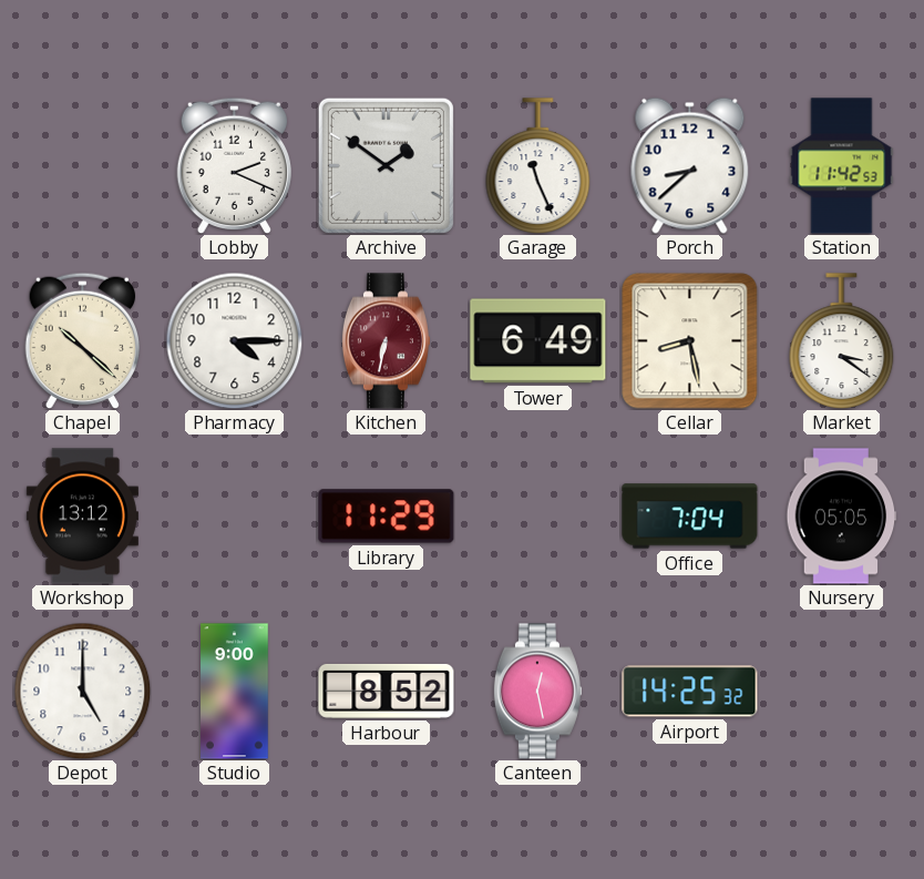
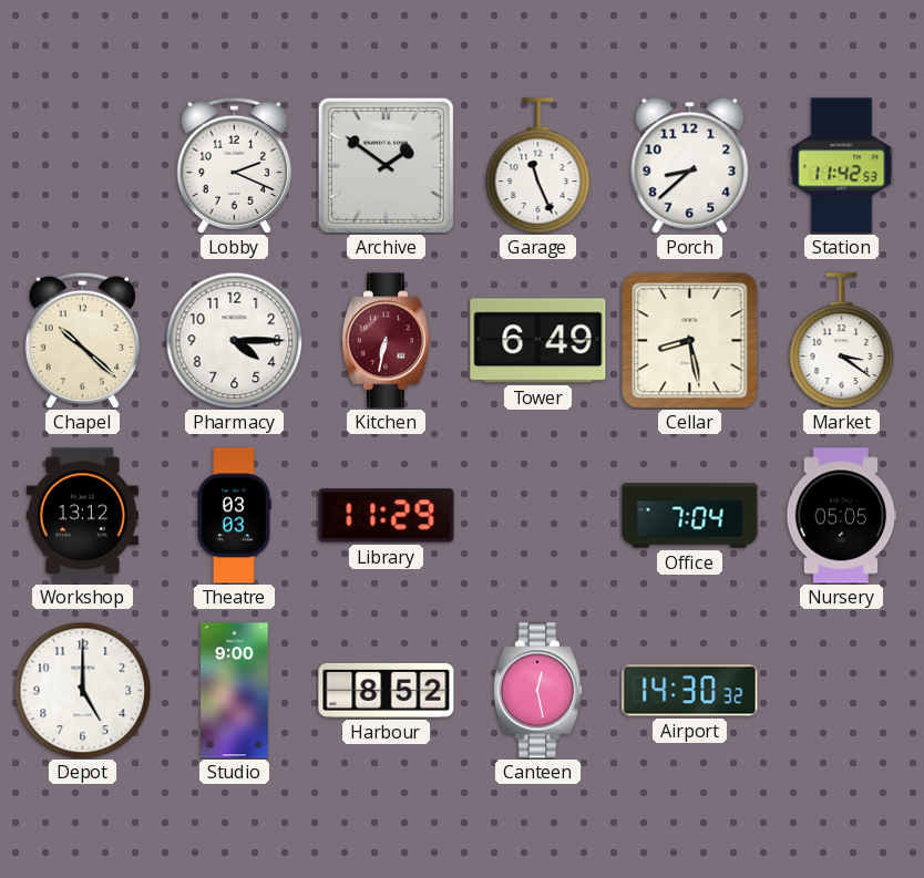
Theatre: none -> 03:03 (235, 516)
Airport: 14:25 -> 14:30 (690, 691)
